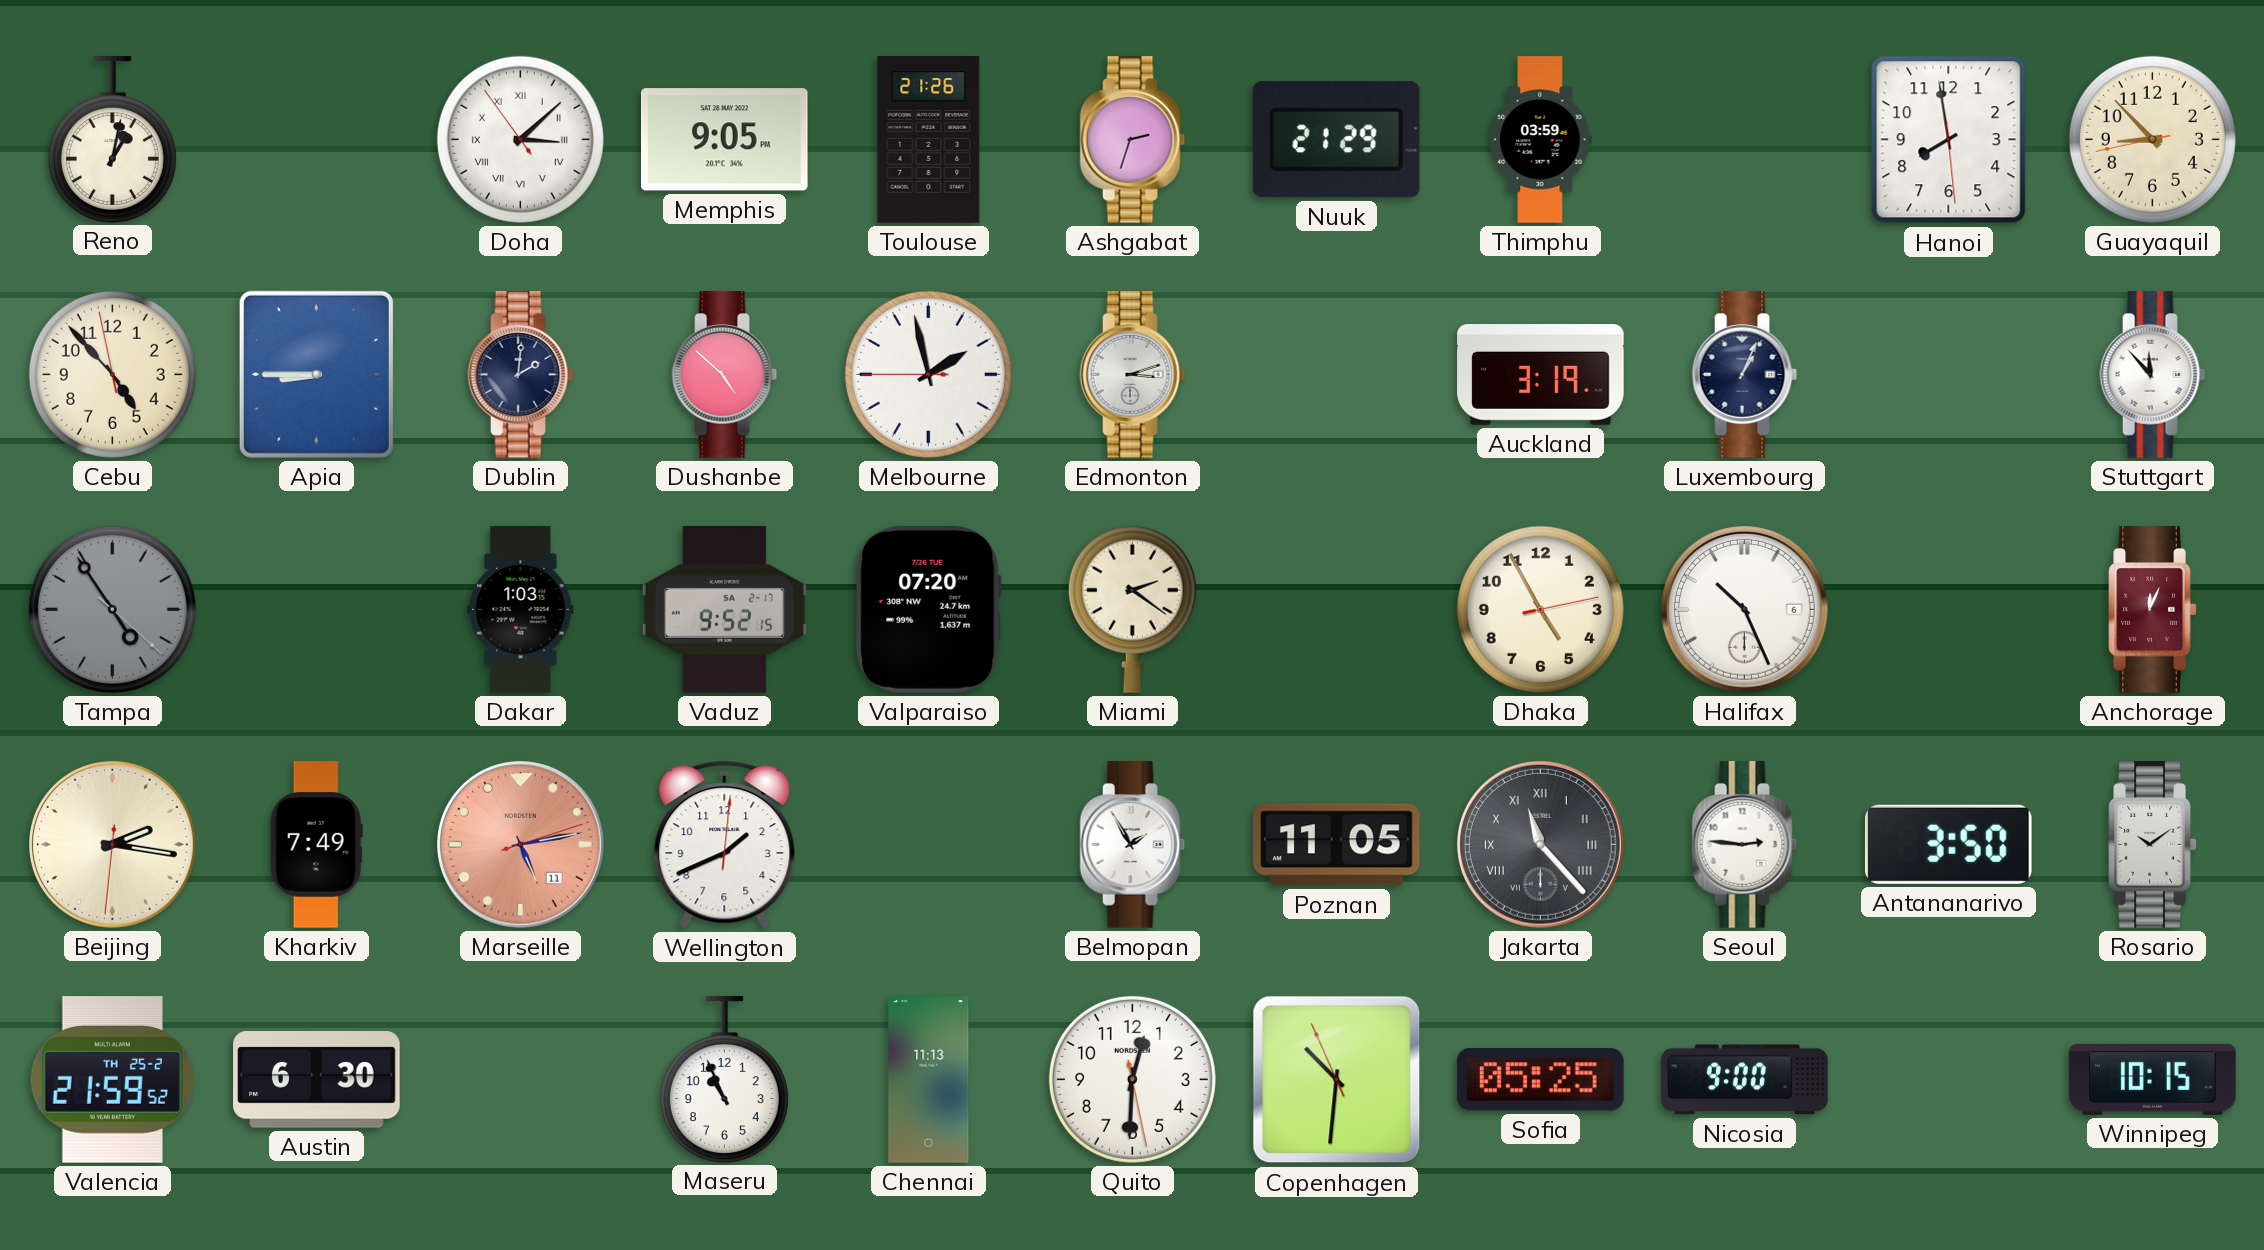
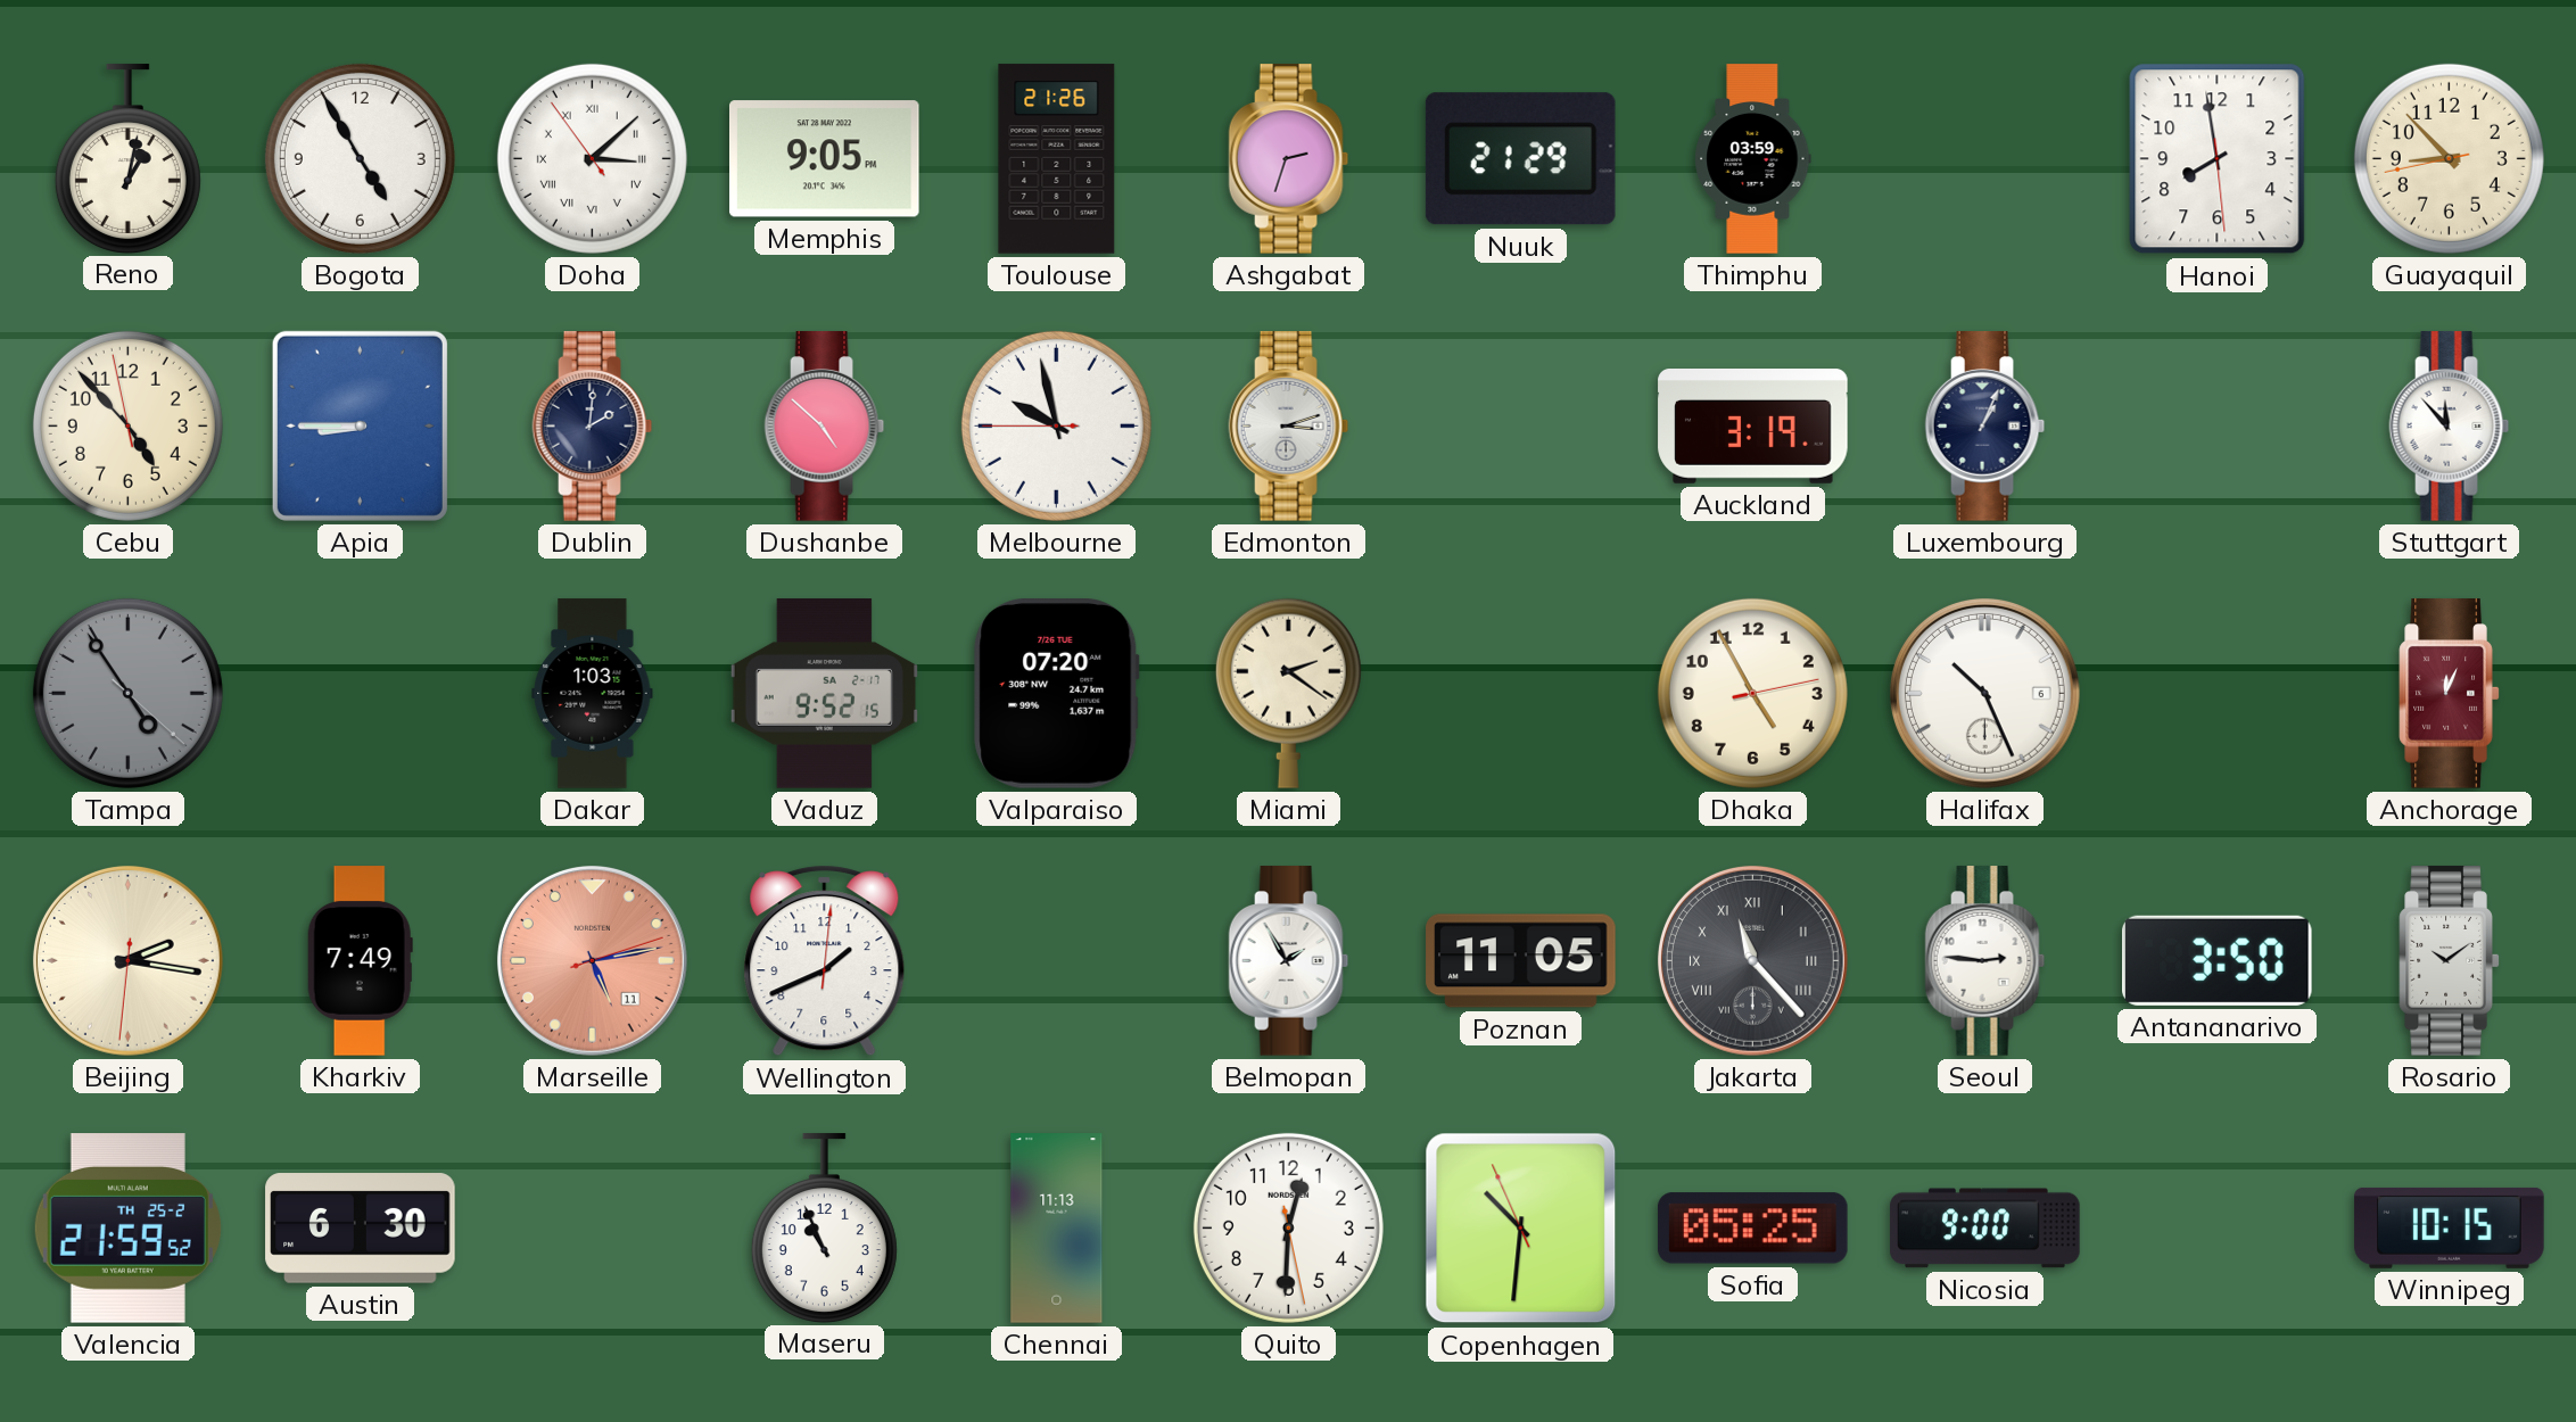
Bogota: none -> 4:55 (360, 158)
Melbourne: 1:57 -> 9:57 (1056, 425)
